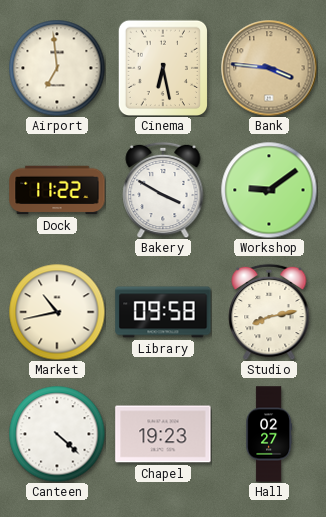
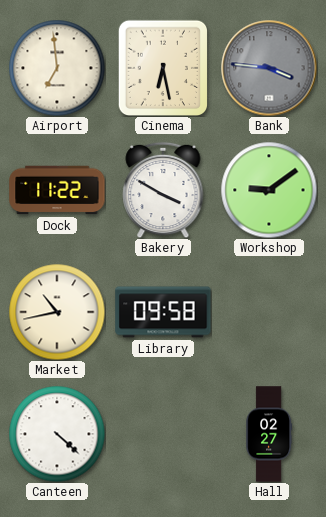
Bank dial: champagne -> grey (269, 68)
Studio: 8:13 -> none (269, 312)
Chapel: 19:23 -> none (163, 434)
